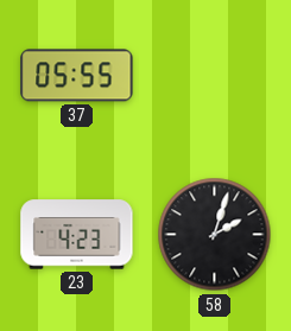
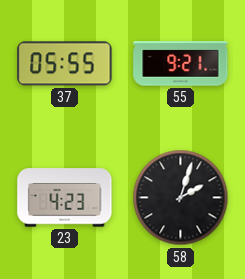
55: none -> 9:21 (181, 64)
